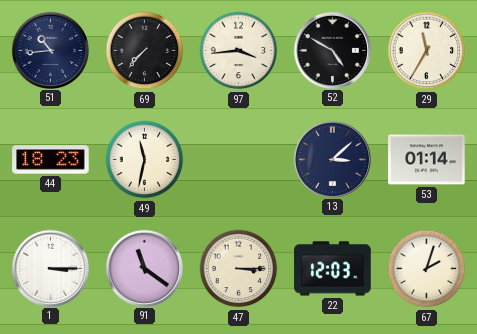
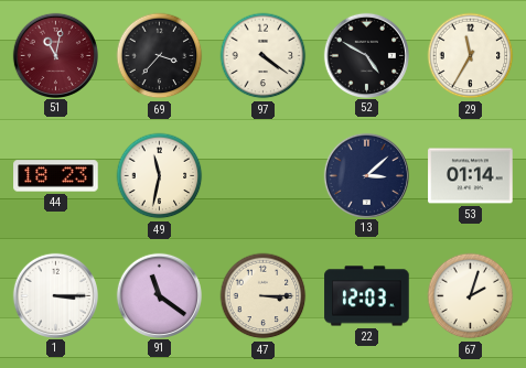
51: 10:44 -> 11:02 (55, 55)
51 dial: navy -> burgundy (55, 55)
69: 7:37 -> 3:37 (160, 56)
97: 3:44 -> 4:21 (264, 56)
